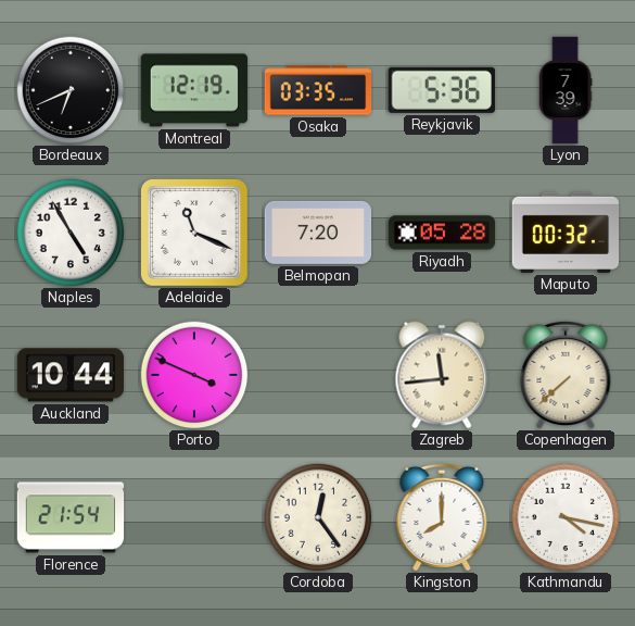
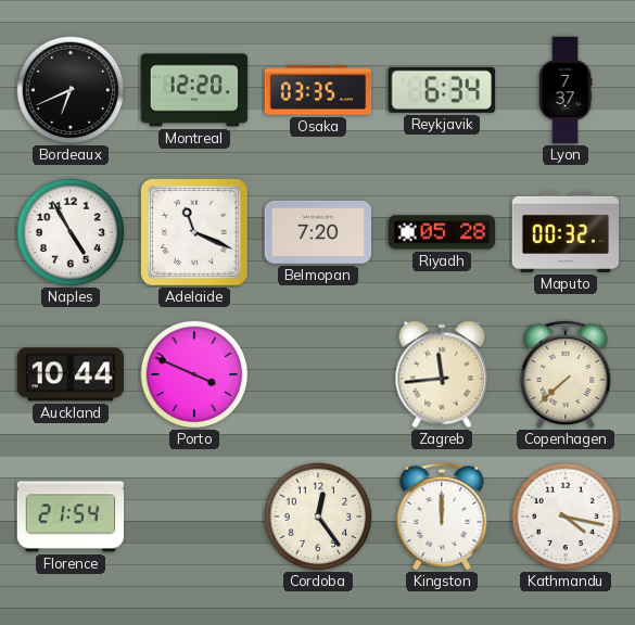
Montreal: 12:19 -> 12:20 (194, 90)
Reykjavik: 5:36 -> 6:34 (442, 90)
Lyon: 7:39 -> 7:37 (566, 90)
Kingston: 8:00 -> 12:00 (442, 515)
